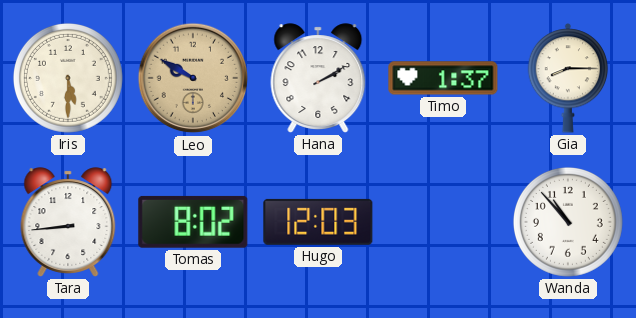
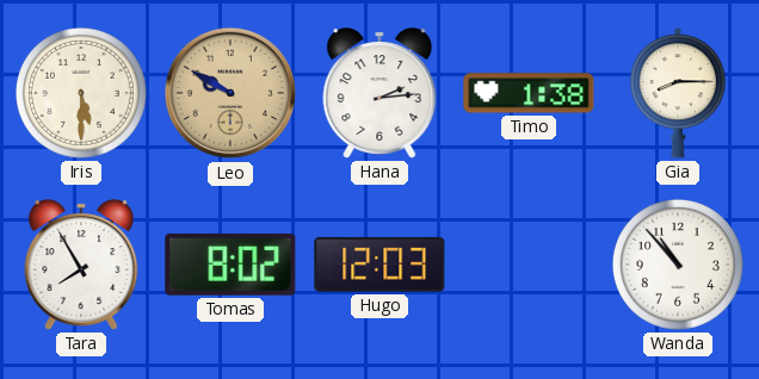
Hana: 2:10 -> 2:14 (379, 93)
Timo: 1:37 -> 1:38 (529, 93)
Tara: 8:44 -> 7:55 (81, 265)
